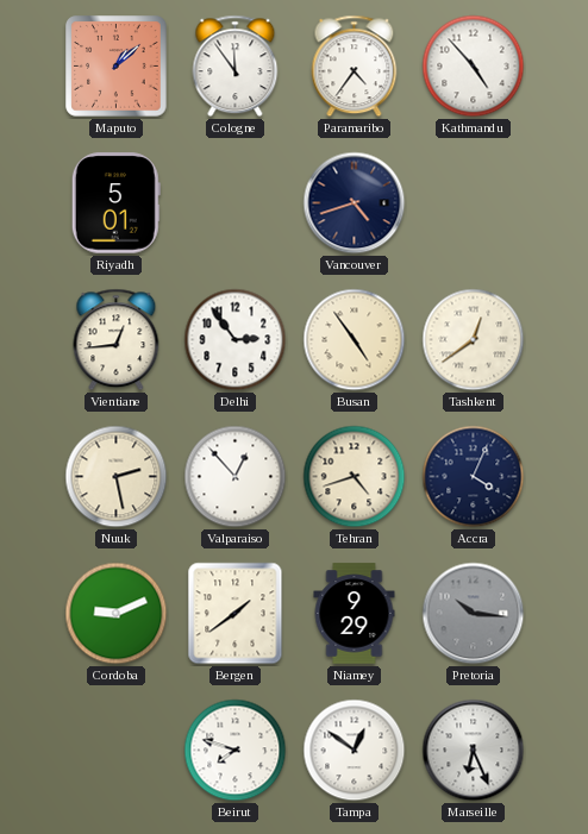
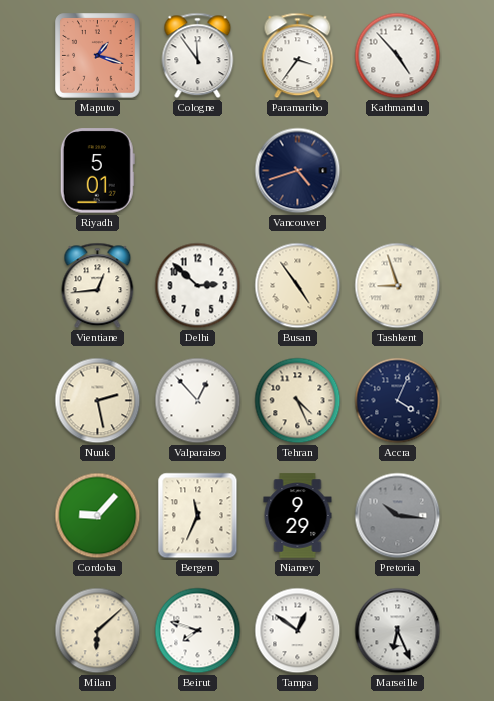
Maputo: 1:08 -> 1:18 (98, 56)
Paramaribo: 4:36 -> 3:36 (298, 56)
Delhi: 2:54 -> 2:52 (198, 286)
Tashkent: 12:39 -> 8:57 (398, 286)
Tehran: 4:42 -> 4:26 (298, 401)
Cordoba: 9:11 -> 9:07 (98, 516)
Bergen: 1:39 -> 11:34 (198, 516)
Milan: none -> 6:08 (98, 631)
